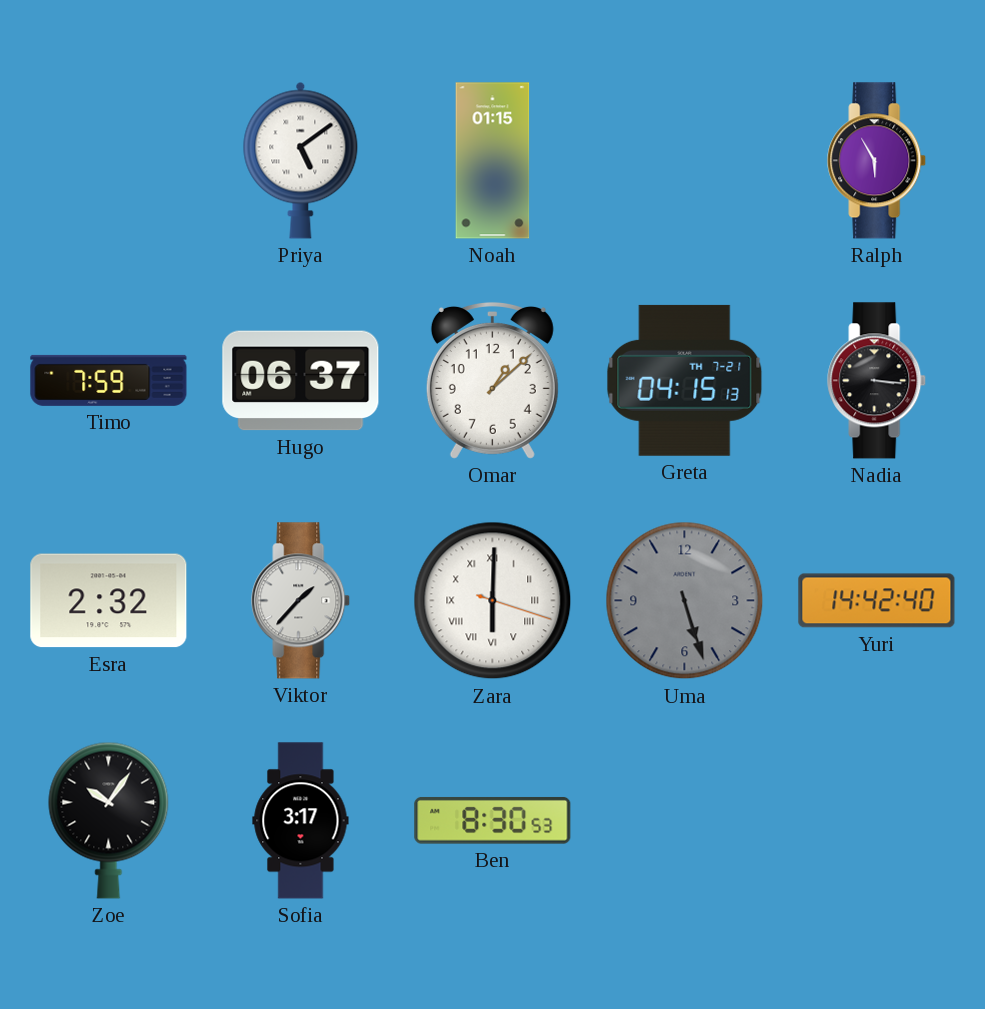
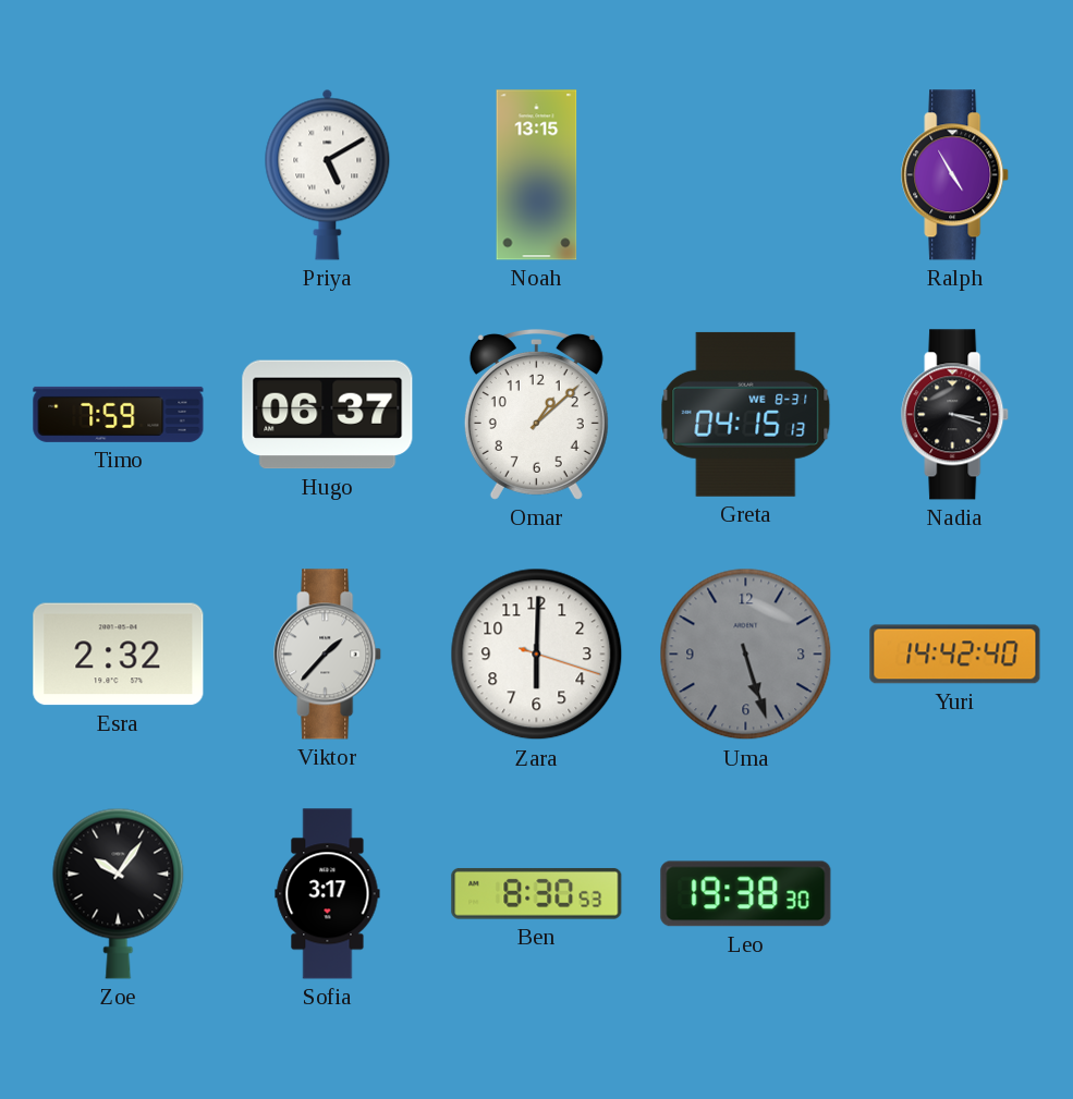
Priya: 5:09 -> 5:10 (328, 174)
Noah: 01:15 -> 13:15 (537, 175)
Ralph: 5:55 -> 4:55 (955, 175)
Greta date: TH 7-21 -> WE 8-31 (746, 414)
Nadia: 3:16 -> 3:18 (955, 415)
Zara numerals: Roman -> Arabic (537, 655)
Leo: none -> 19:38 (746, 894)
